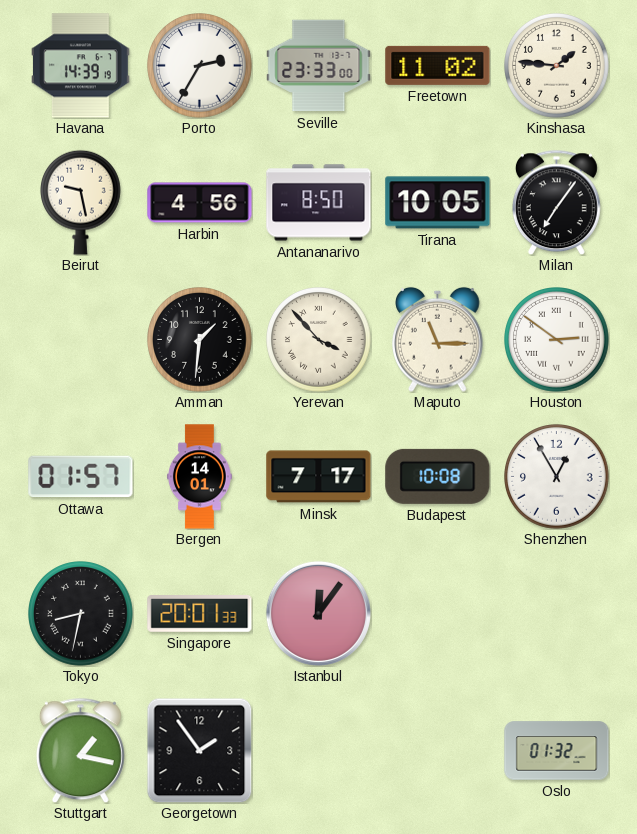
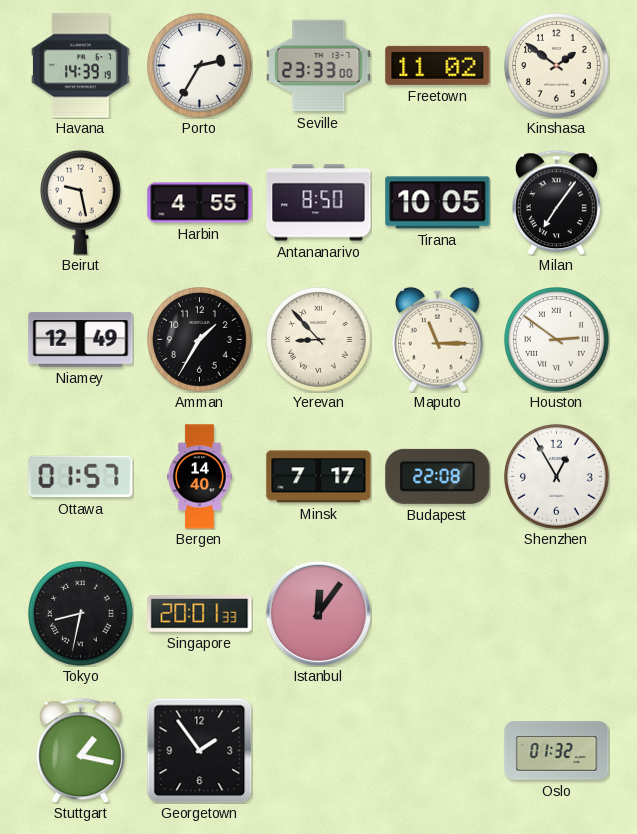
Kinshasa: 1:46 -> 1:51 (557, 66)
Harbin: 4:56 -> 4:55 (200, 203)
Niamey: none -> 12:49 (81, 340)
Amman: 1:31 -> 1:35 (200, 340)
Yerevan: 3:53 -> 8:53 (319, 340)
Bergen: 14:01 -> 14:40 (199, 477)
Budapest: 10:08 -> 22:08 (438, 476)
